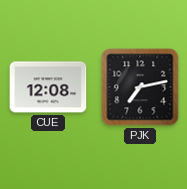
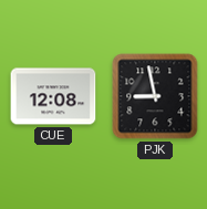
PJK: 7:13 -> 8:58 (155, 96)
